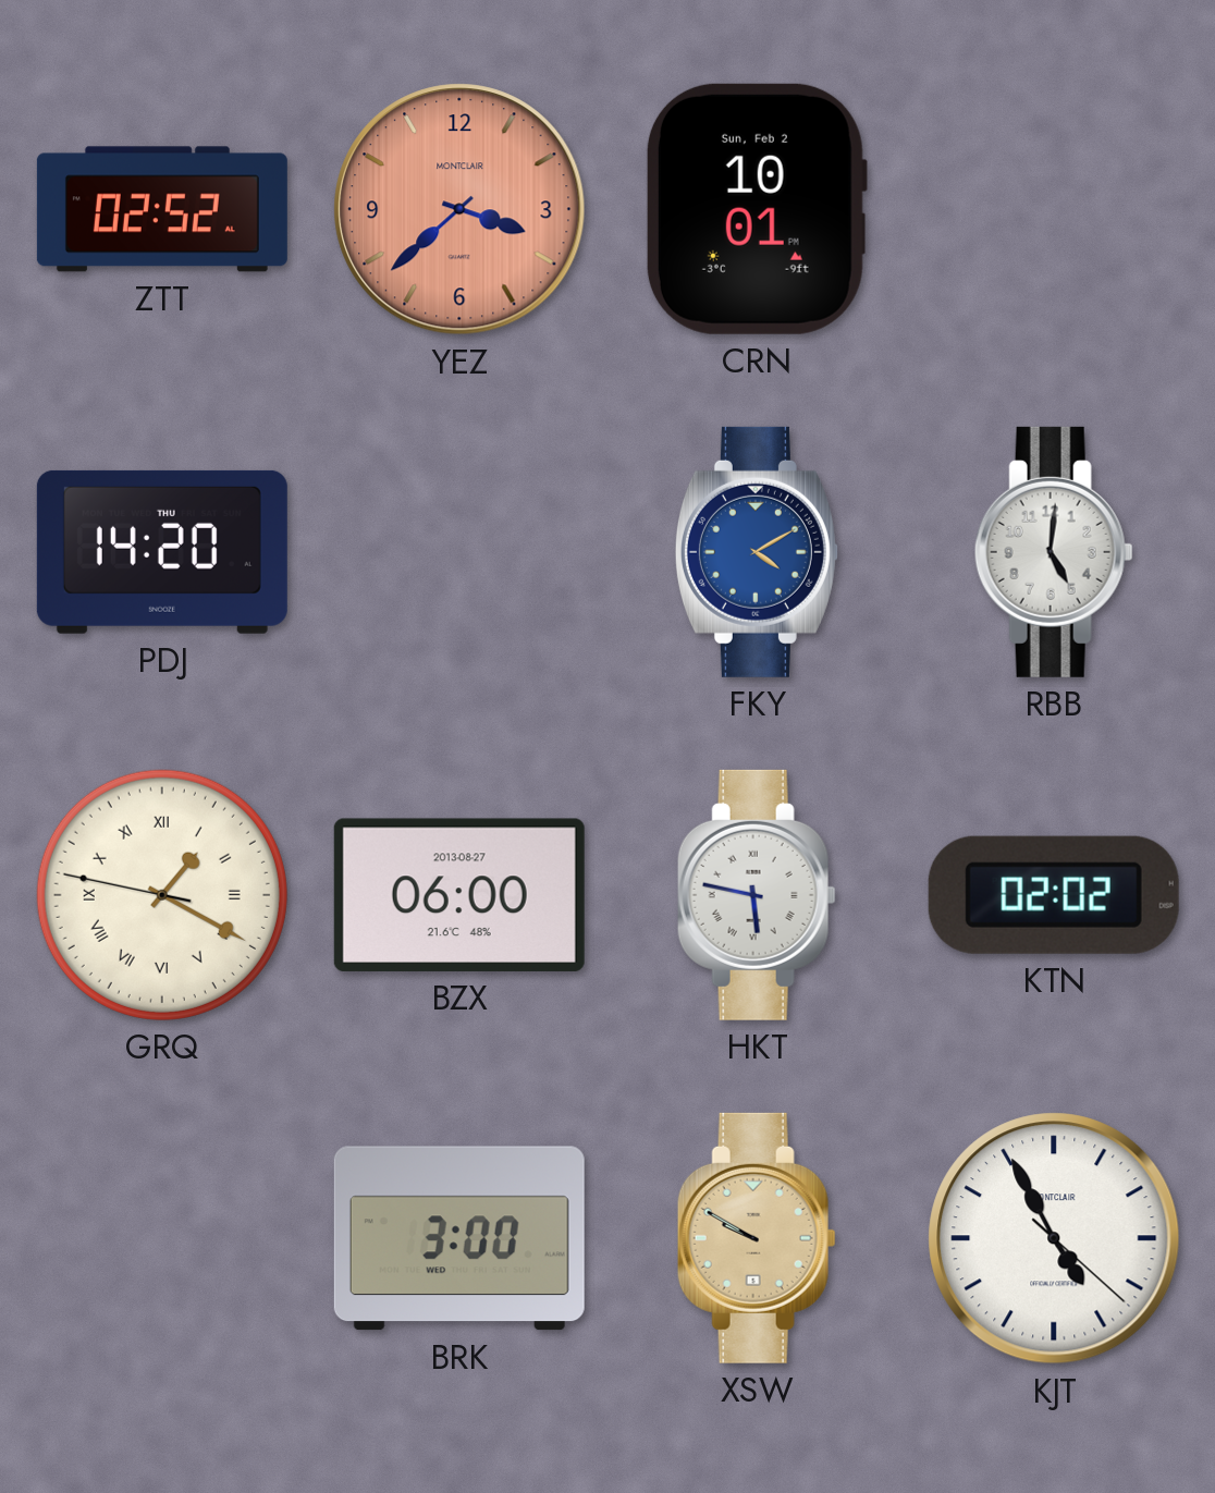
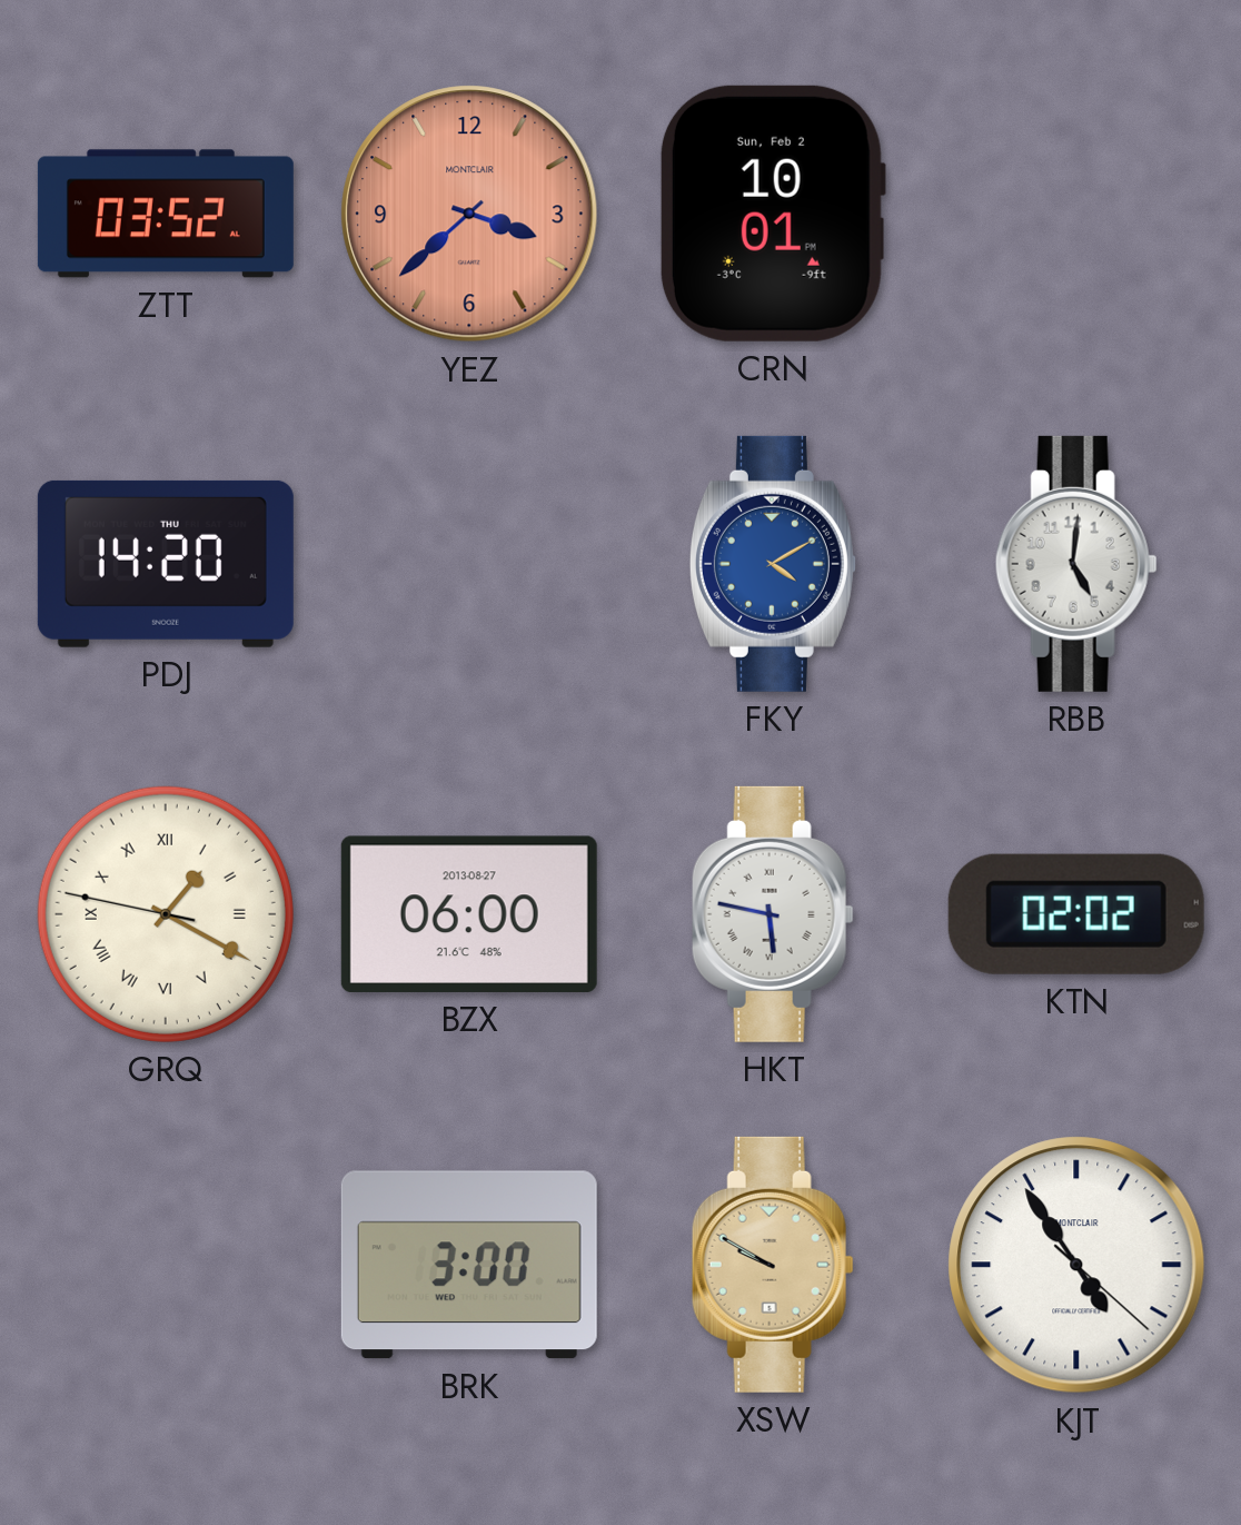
ZTT: 02:52 -> 03:52 (166, 214)
KJT: 4:55 -> 4:54 (1076, 1265)
